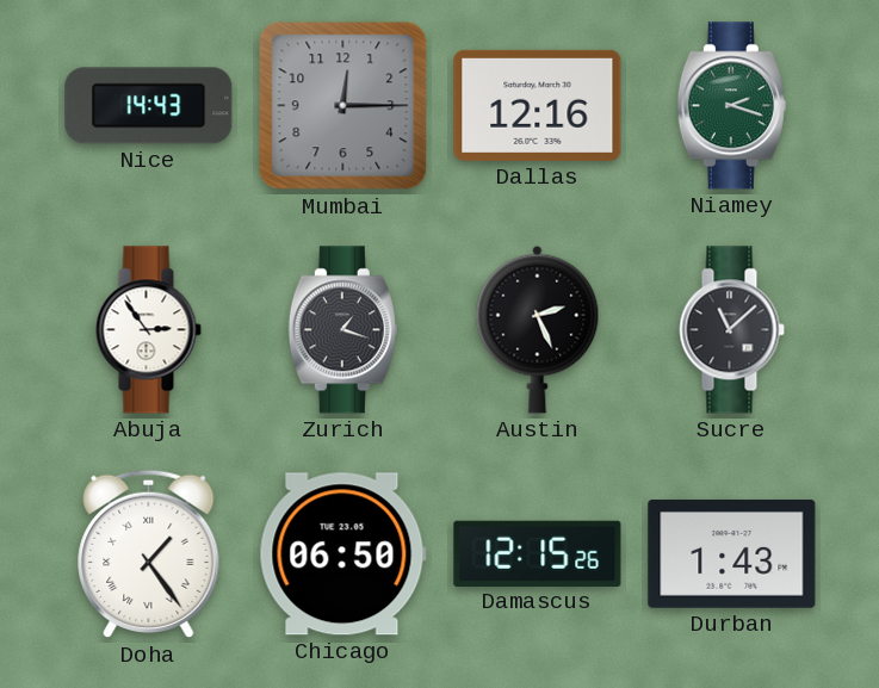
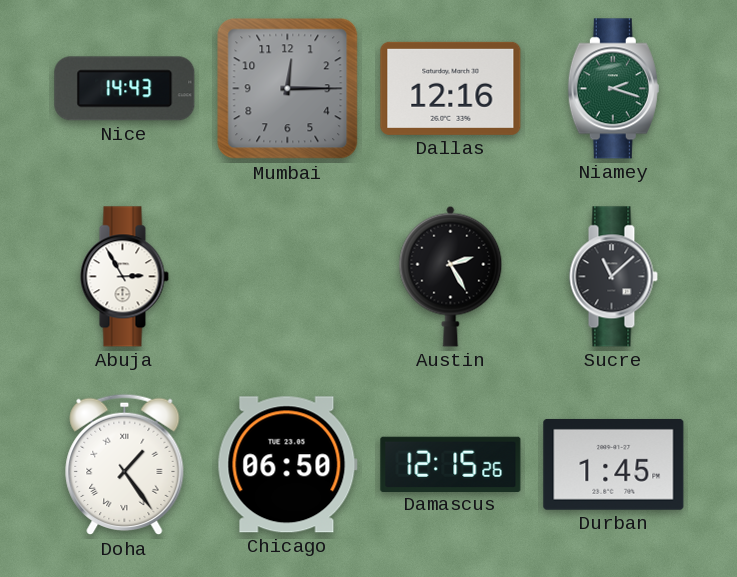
Abuja: 2:54 -> 2:55 (124, 277)
Zurich: 1:18 -> none (342, 330)
Austin: 2:26 -> 2:25 (451, 276)
Durban: 1:43 -> 1:45 (614, 464)
